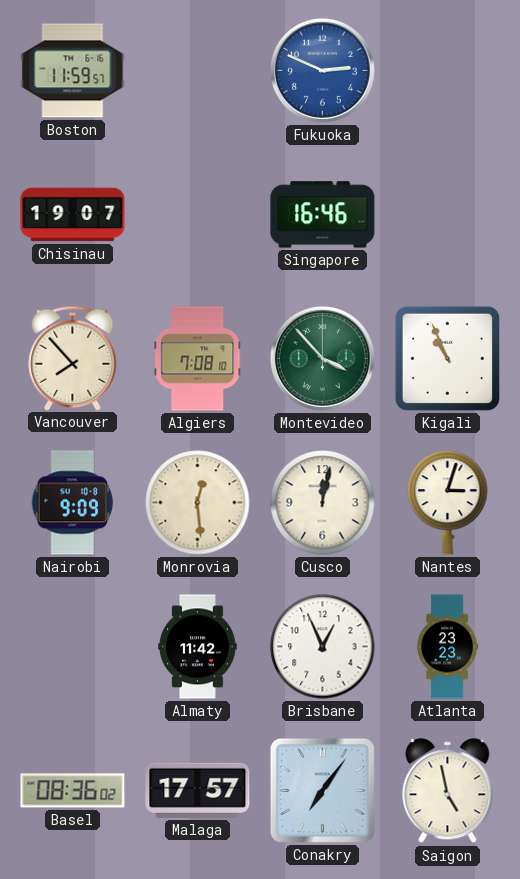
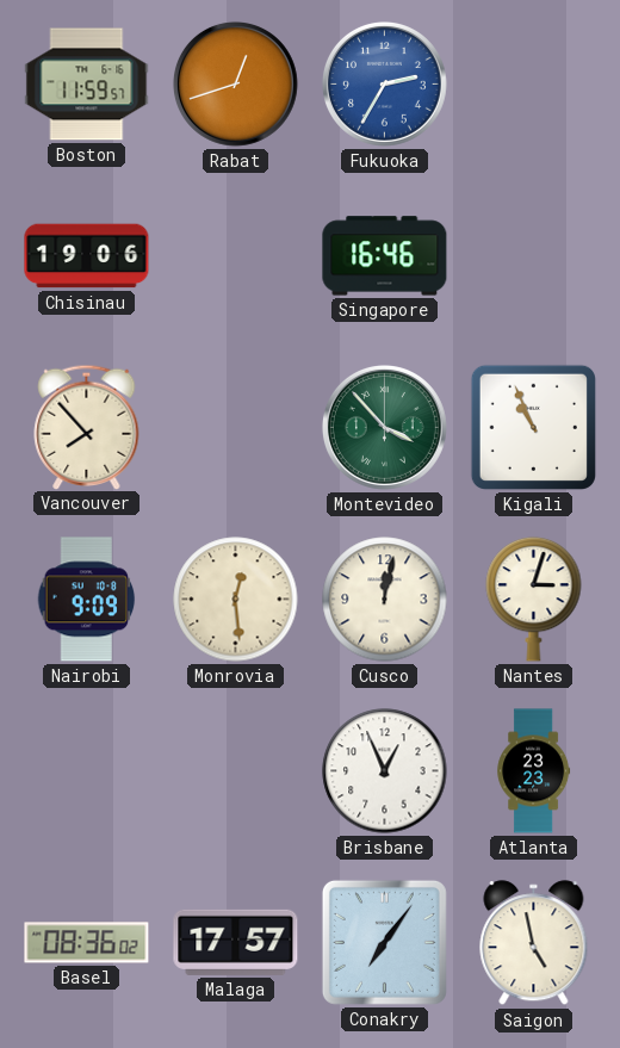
Rabat: none -> 12:42 (235, 83)
Fukuoka: 2:49 -> 2:35 (384, 83)
Chisinau: 19:07 -> 19:06 (87, 256)
Algiers: 7:08 -> none (198, 359)
Almaty: 11:42 -> none (198, 647)
